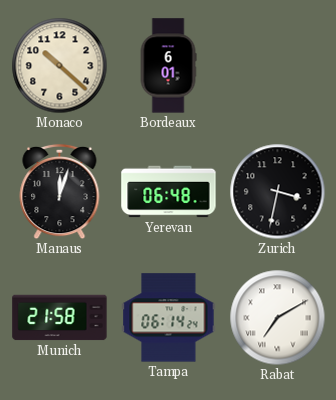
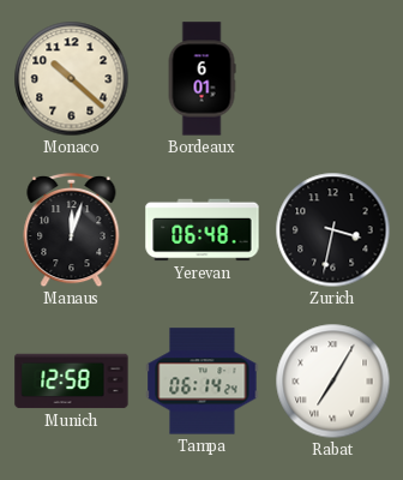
Munich: 21:58 -> 12:58 (72, 382)
Rabat: 7:10 -> 7:05 (333, 382)
